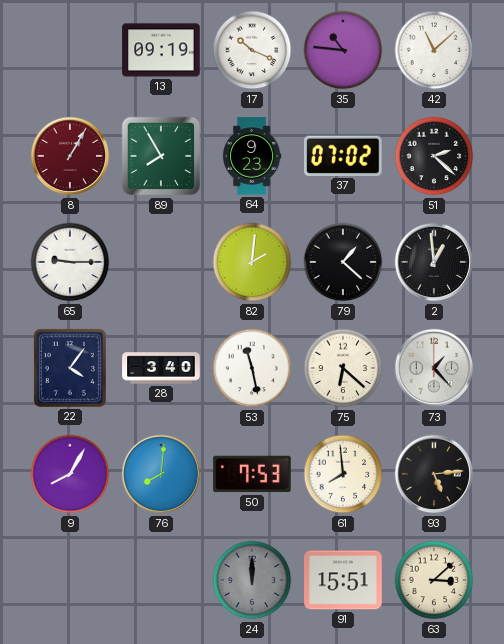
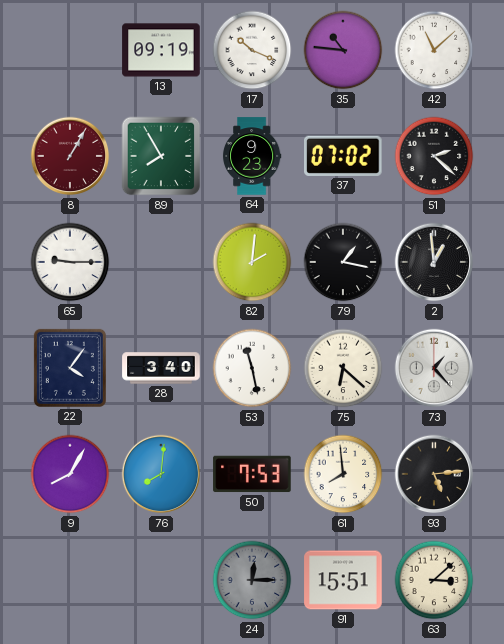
79: 1:22 -> 1:17 (343, 262)
24: 12:00 -> 12:15 (252, 580)
